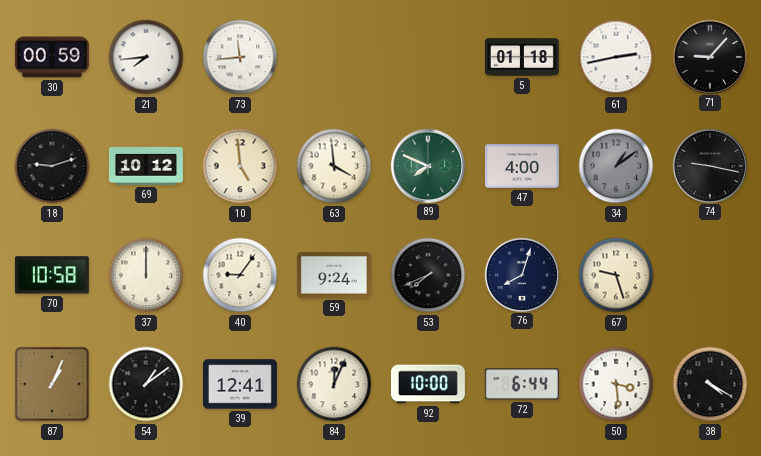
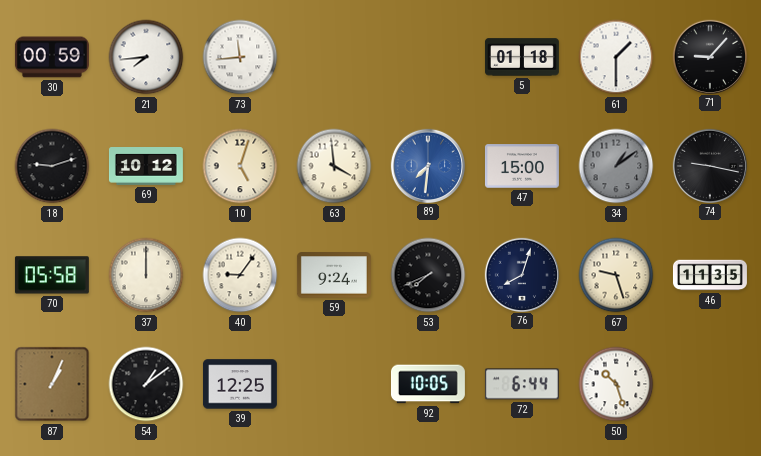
61: 2:43 -> 1:30 (616, 57)
10: 4:59 -> 5:03 (240, 166)
89: 7:49 -> 7:31 (427, 165)
89 dial: green -> blue (427, 165)
47: 4:00 -> 15:00 (522, 166)
70: 10:58 -> 05:58 (52, 275)
46: none -> 11:35 (710, 275)
39: 12:41 -> 12:25 (240, 384)
84: 12:04 -> none (334, 384)
92: 10:00 -> 10:05 (428, 384)
50: 3:29 -> 10:27 (616, 384)
38: 4:20 -> none (710, 384)
